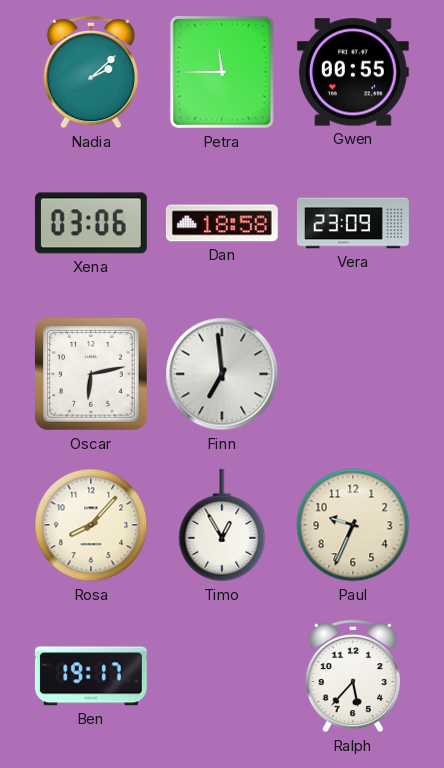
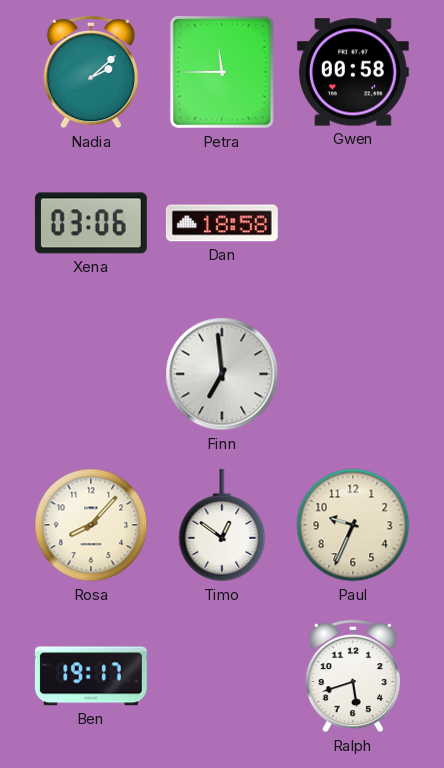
Gwen: 00:55 -> 00:58 (353, 72)
Vera: 23:09 -> none (353, 223)
Oscar: 6:13 -> none (92, 375)
Timo: 12:55 -> 12:51 (222, 525)
Ralph: 5:37 -> 5:42 (353, 676)
